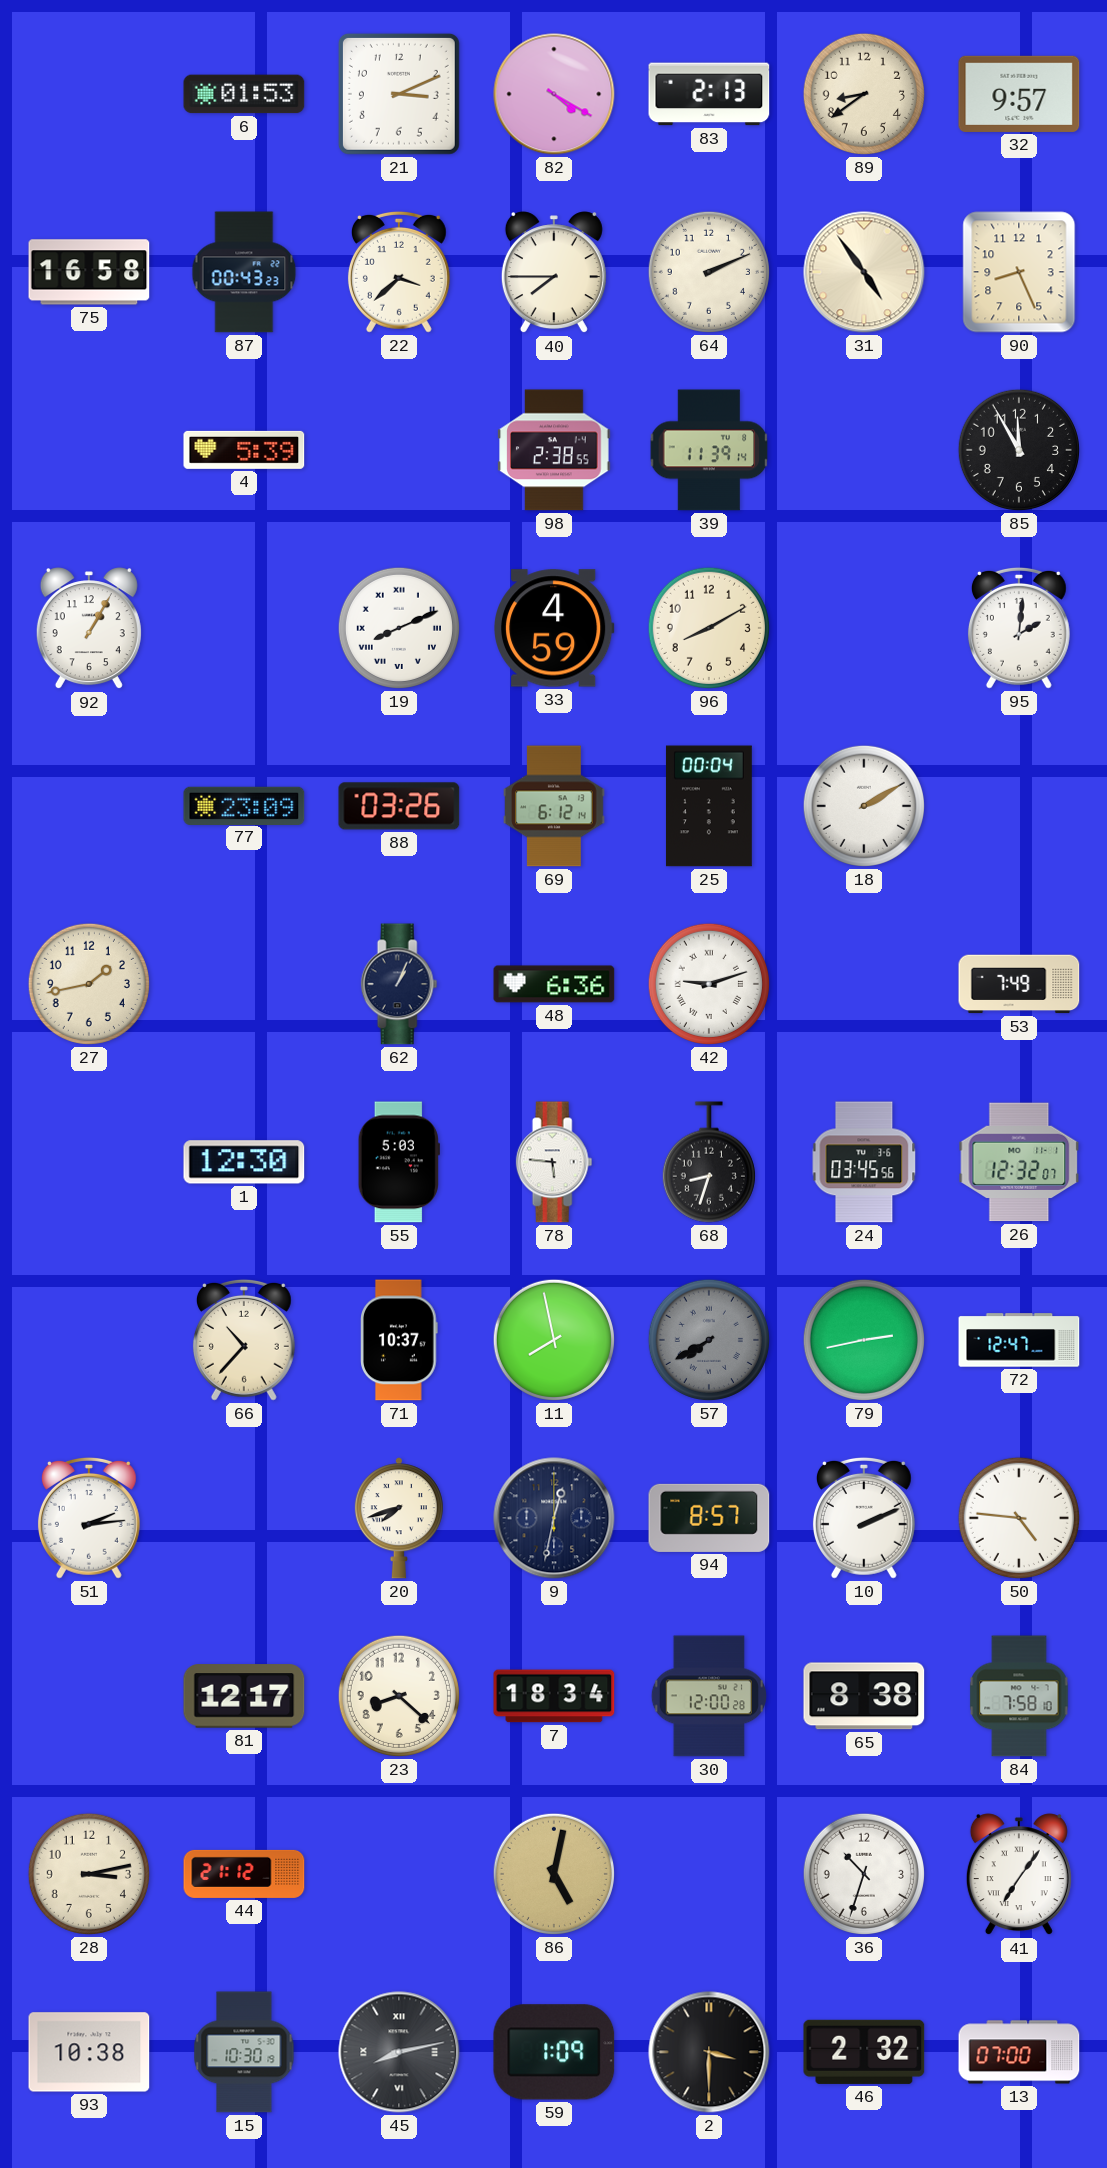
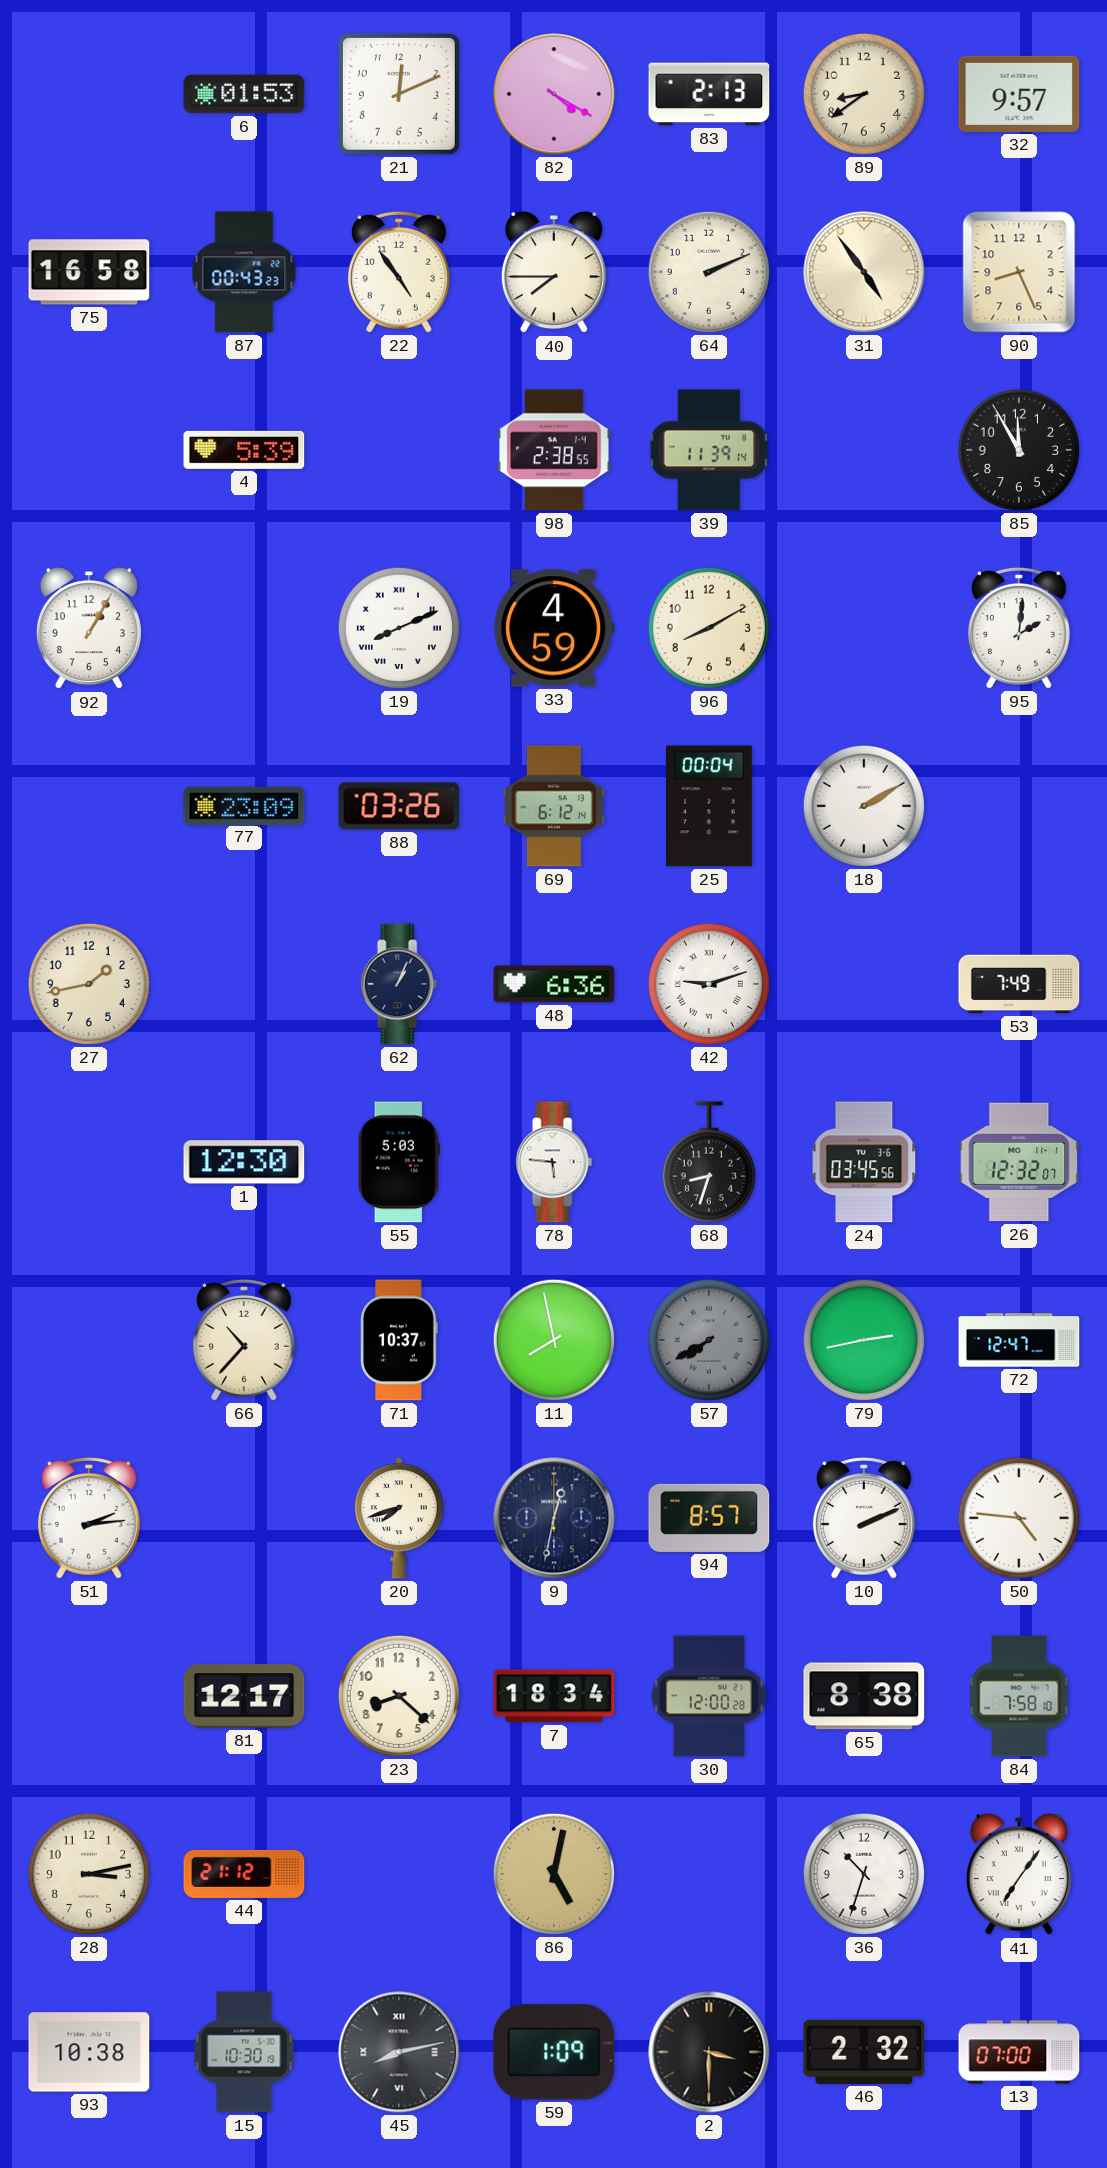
21: 3:11 -> 12:11 (399, 94)
22: 3:38 -> 4:54 (399, 272)
